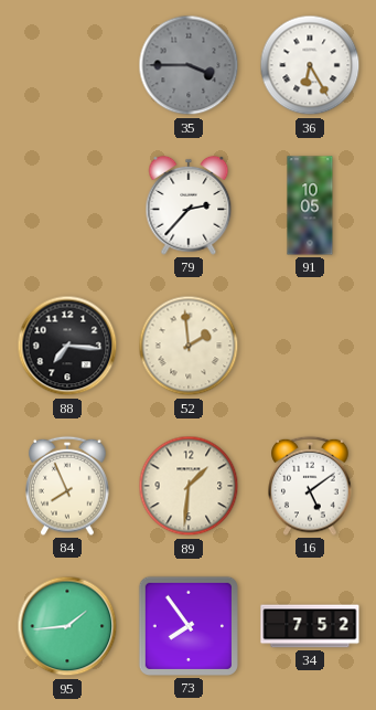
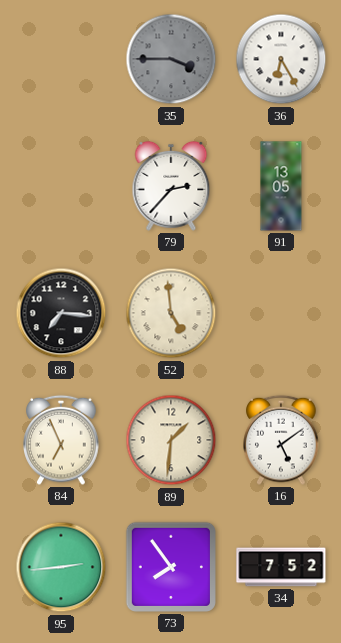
91: 10:05 -> 13:05 (281, 186)
52: 1:59 -> 4:59 (171, 313)
84: 7:56 -> 6:56 (61, 440)
95: 1:44 -> 2:44 (61, 567)
